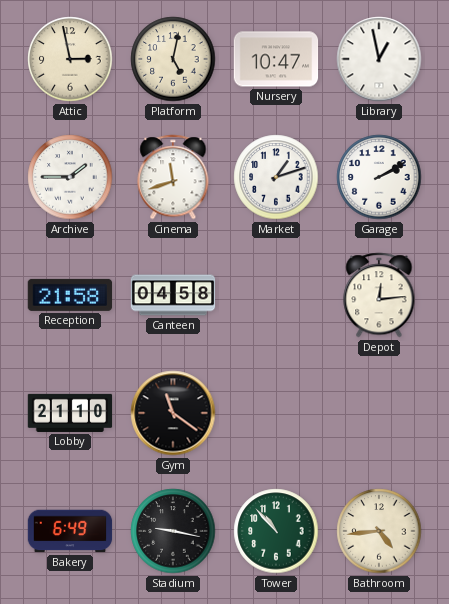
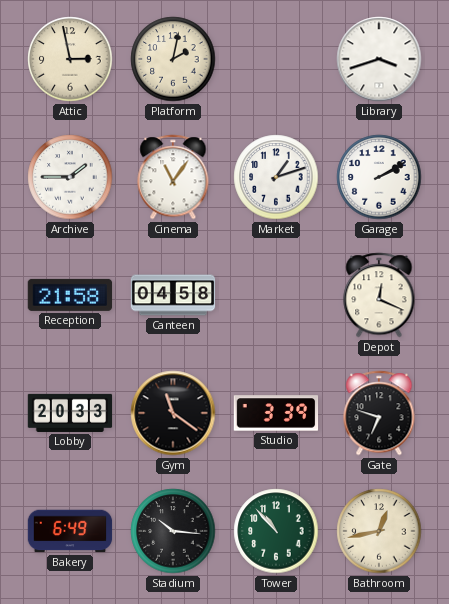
Platform: 5:02 -> 2:02 (173, 59)
Nursery: 10:47 -> none (276, 59)
Library: 12:58 -> 3:42 (379, 59)
Cinema: 11:42 -> 11:06 (173, 177)
Depot: 12:14 -> 12:19 (379, 295)
Lobby: 21:10 -> 20:33 (70, 413)
Studio: none -> 3:39 (276, 413)
Gate: none -> 6:48 (379, 413)
Stadium: 9:17 -> 10:16 (173, 531)
Bathroom: 4:44 -> 12:43 (379, 531)
